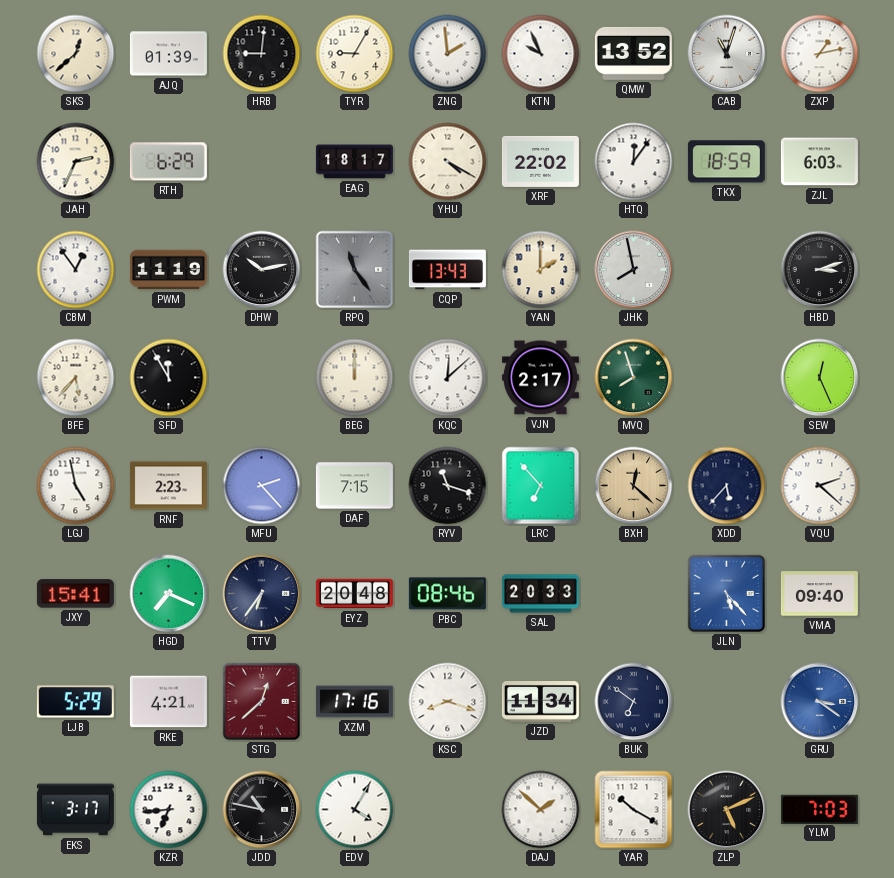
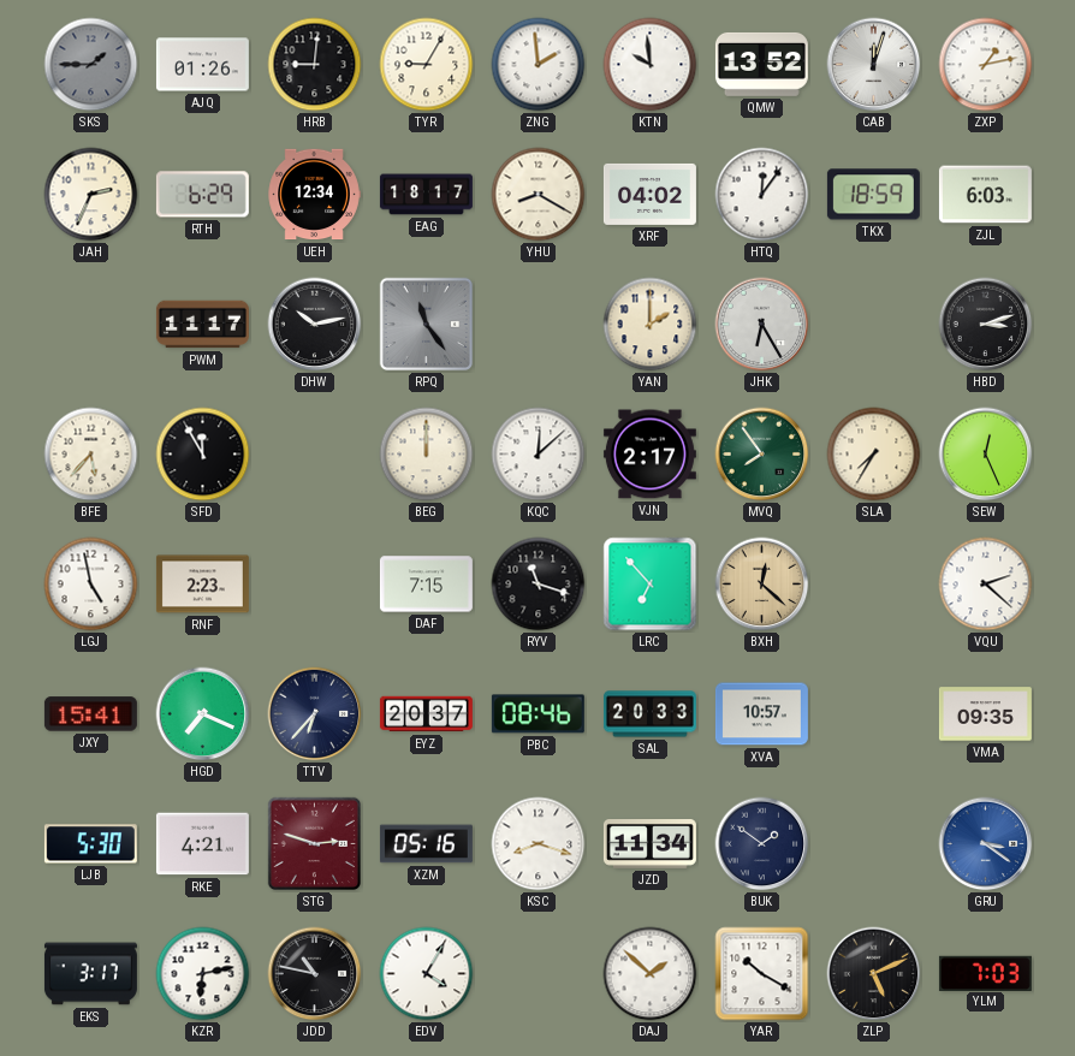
SKS: 12:38 -> 1:45 (91, 65)
SKS dial: cream -> grey (91, 65)
AJQ: 01:39 -> 01:26 (202, 65)
KTN: 9:56 -> 9:59 (651, 65)
CAB: 11:03 -> 12:03 (874, 65)
UEH: none -> 12:34 (314, 195)
YHU: 4:20 -> 8:20 (539, 195)
XRF: 22:02 -> 04:02 (649, 194)
CBM: 12:54 -> none (76, 270)
PWM: 11:19 -> 11:17 (202, 325)
CQP: 13:43 -> none (447, 270)
JHK: 7:58 -> 6:25 (762, 325)
MVQ: 7:57 -> 7:54 (762, 455)
SLA: none -> 7:35 (874, 455)
MFU: 2:23 -> none (262, 486)
XDD: 5:37 -> none (727, 486)
TTV: 6:36 -> 6:37 (315, 714)
EYZ: 20:48 -> 20:37 (426, 714)
XVA: none -> 10:57 (761, 714)
JLN: 5:23 -> none (727, 594)
VMA: 09:40 -> 09:35 (985, 714)
LJB: 5:29 -> 5:30 (90, 844)
STG: 12:38 -> 2:48 (315, 844)
XZM: 17:16 -> 05:16 (426, 844)
BUK: 6:51 -> 1:51 (762, 844)
KZR: 6:44 -> 6:13 (203, 974)
